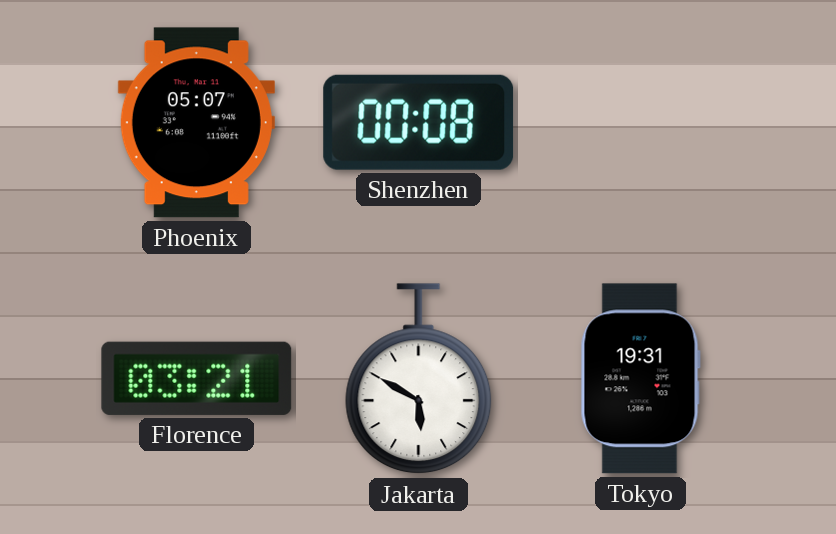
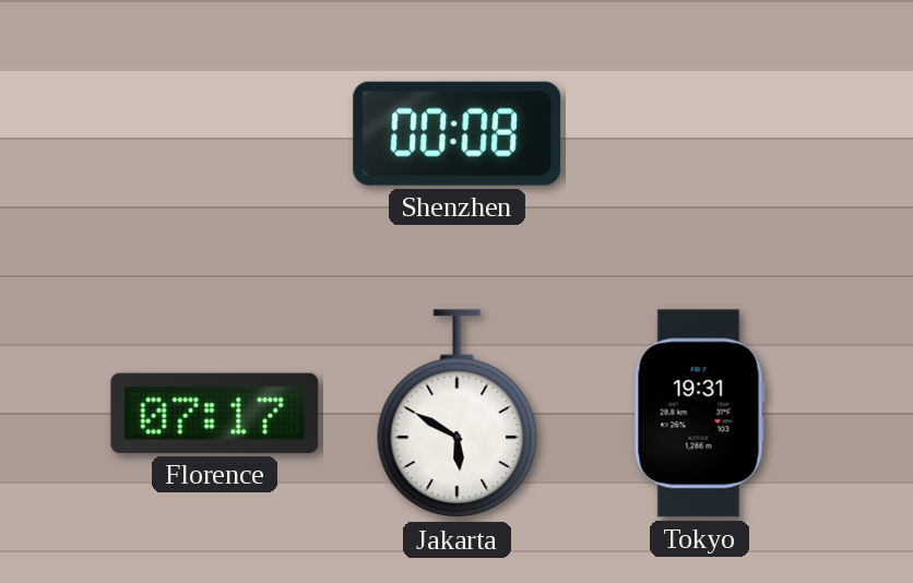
Phoenix: 05:07 -> none (196, 123)
Florence: 03:21 -> 07:17 (215, 413)
